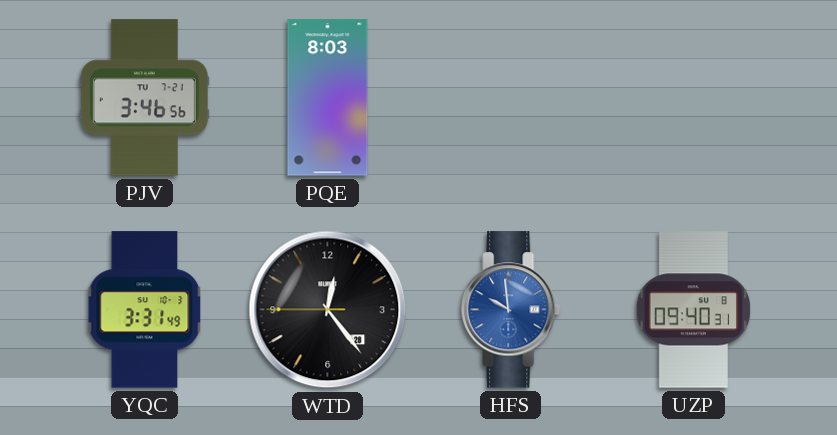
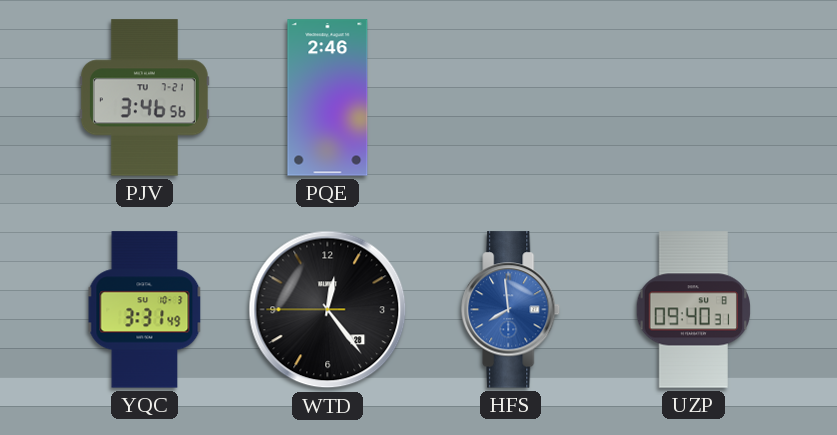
PQE: 8:03 -> 2:46 (328, 98)
HFS: 9:59 -> 7:59 (511, 310)
